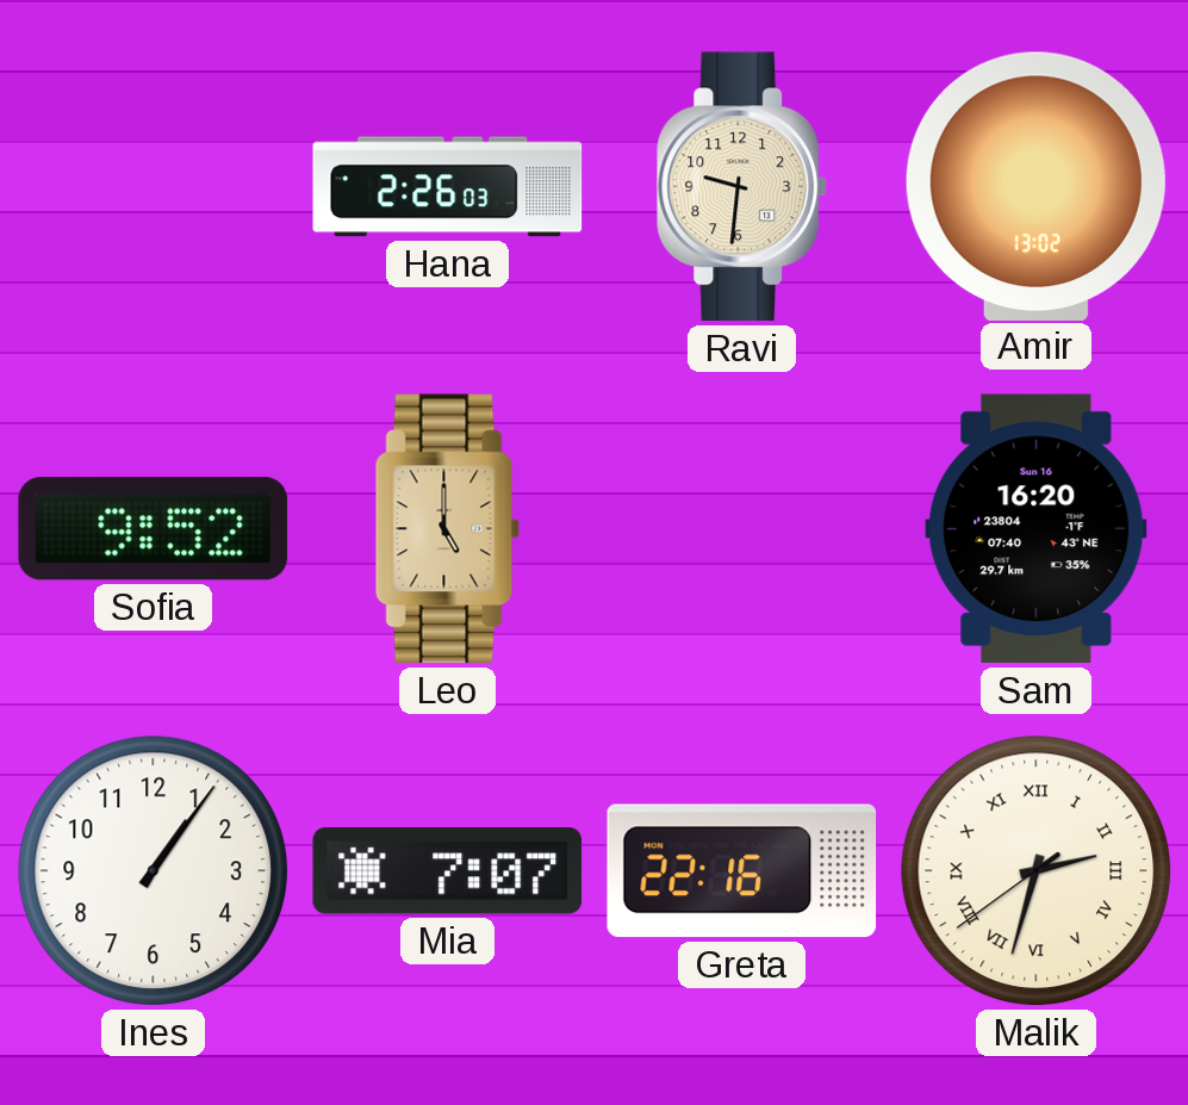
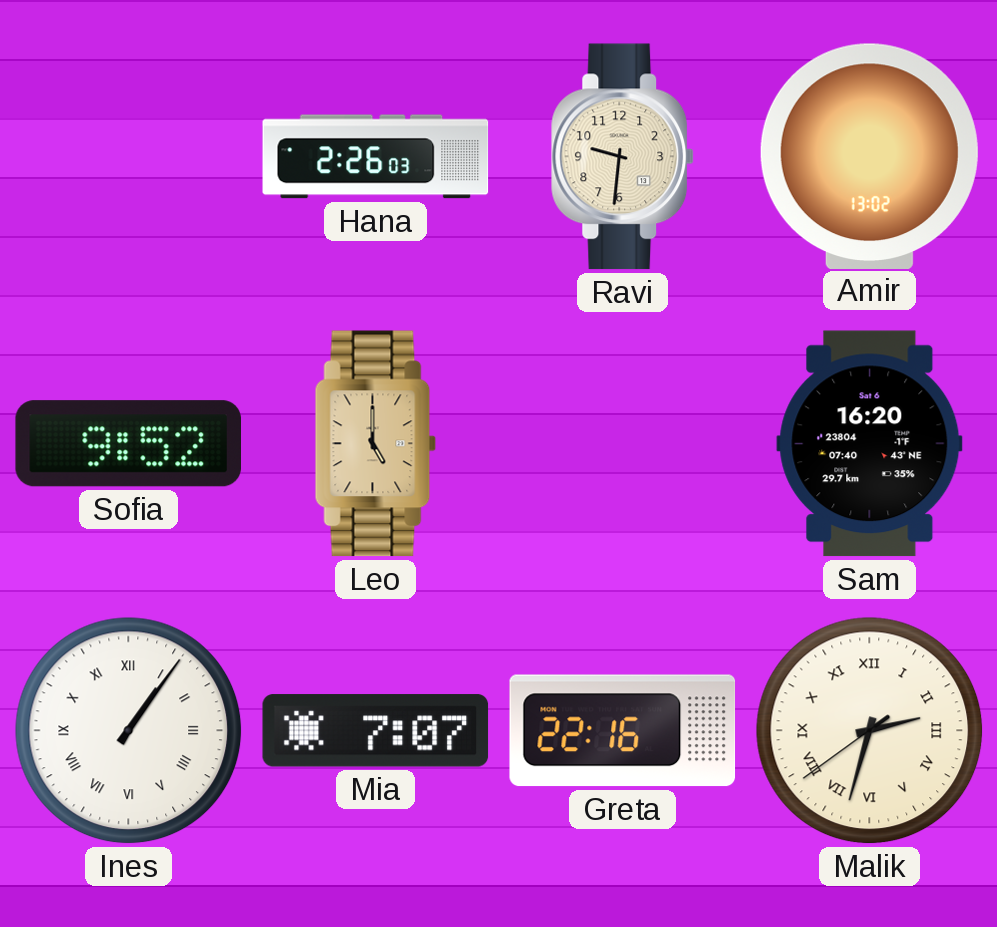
Sam date: Sun 16 -> Sat 6 (870, 444)
Ines numerals: Arabic -> Roman (129, 731)
